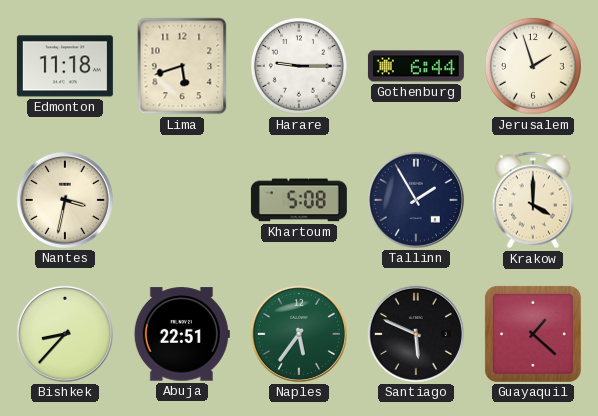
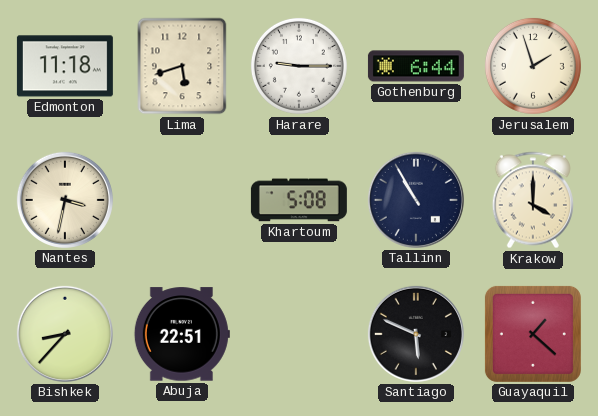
Tallinn: 1:55 -> 10:55 (416, 200)
Naples: 5:36 -> none (299, 334)
